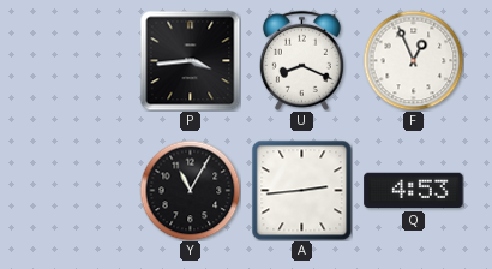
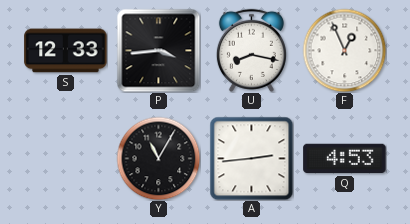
S: none -> 12:33 (66, 51)
U: 8:19 -> 8:17 (251, 50)
